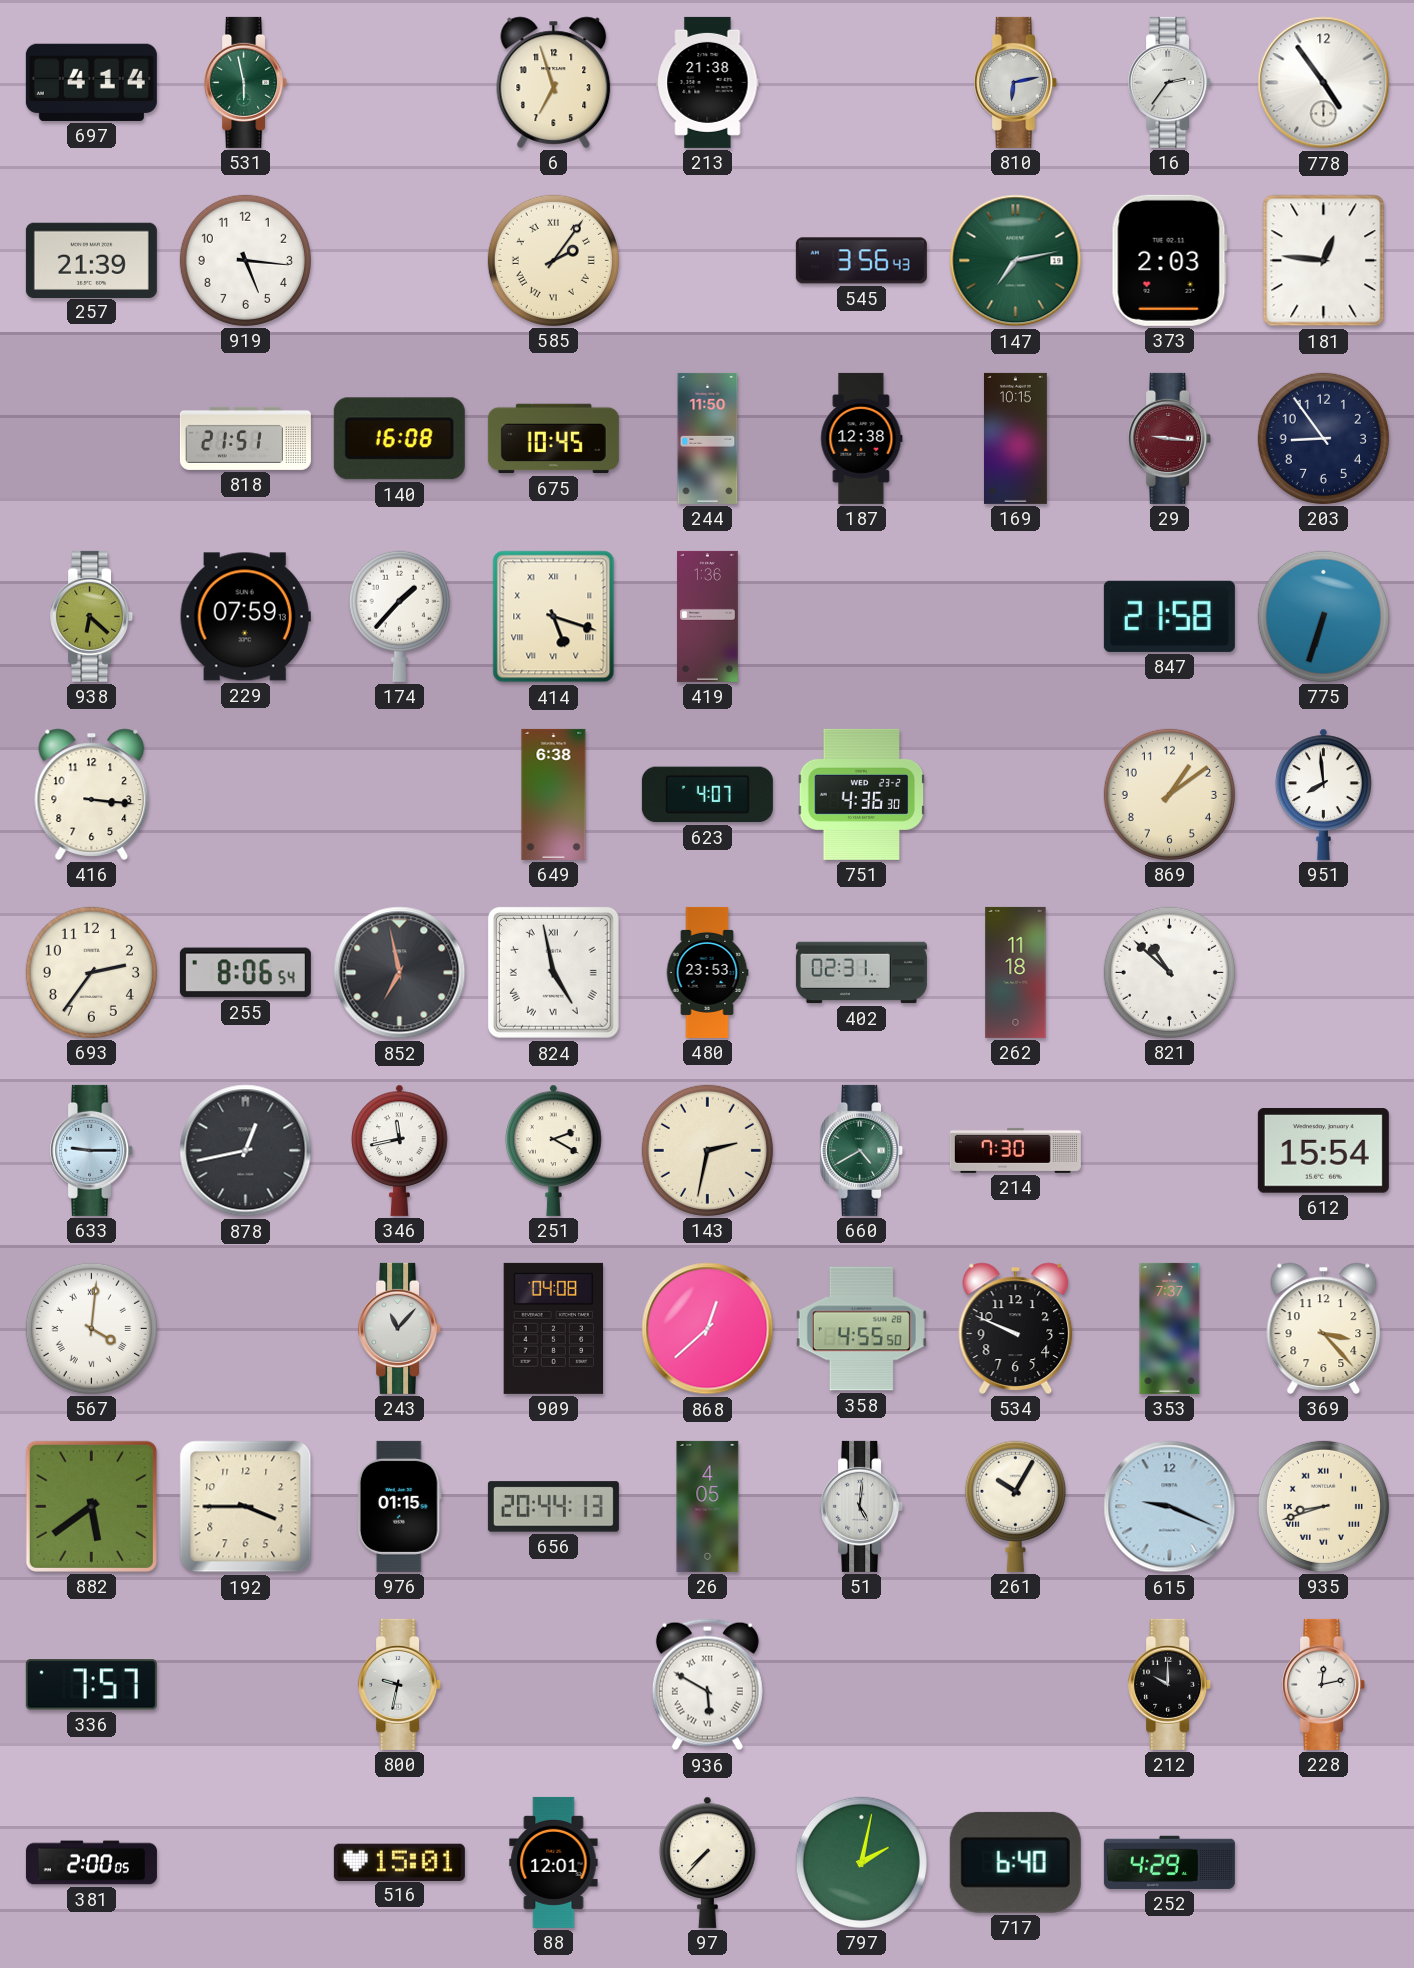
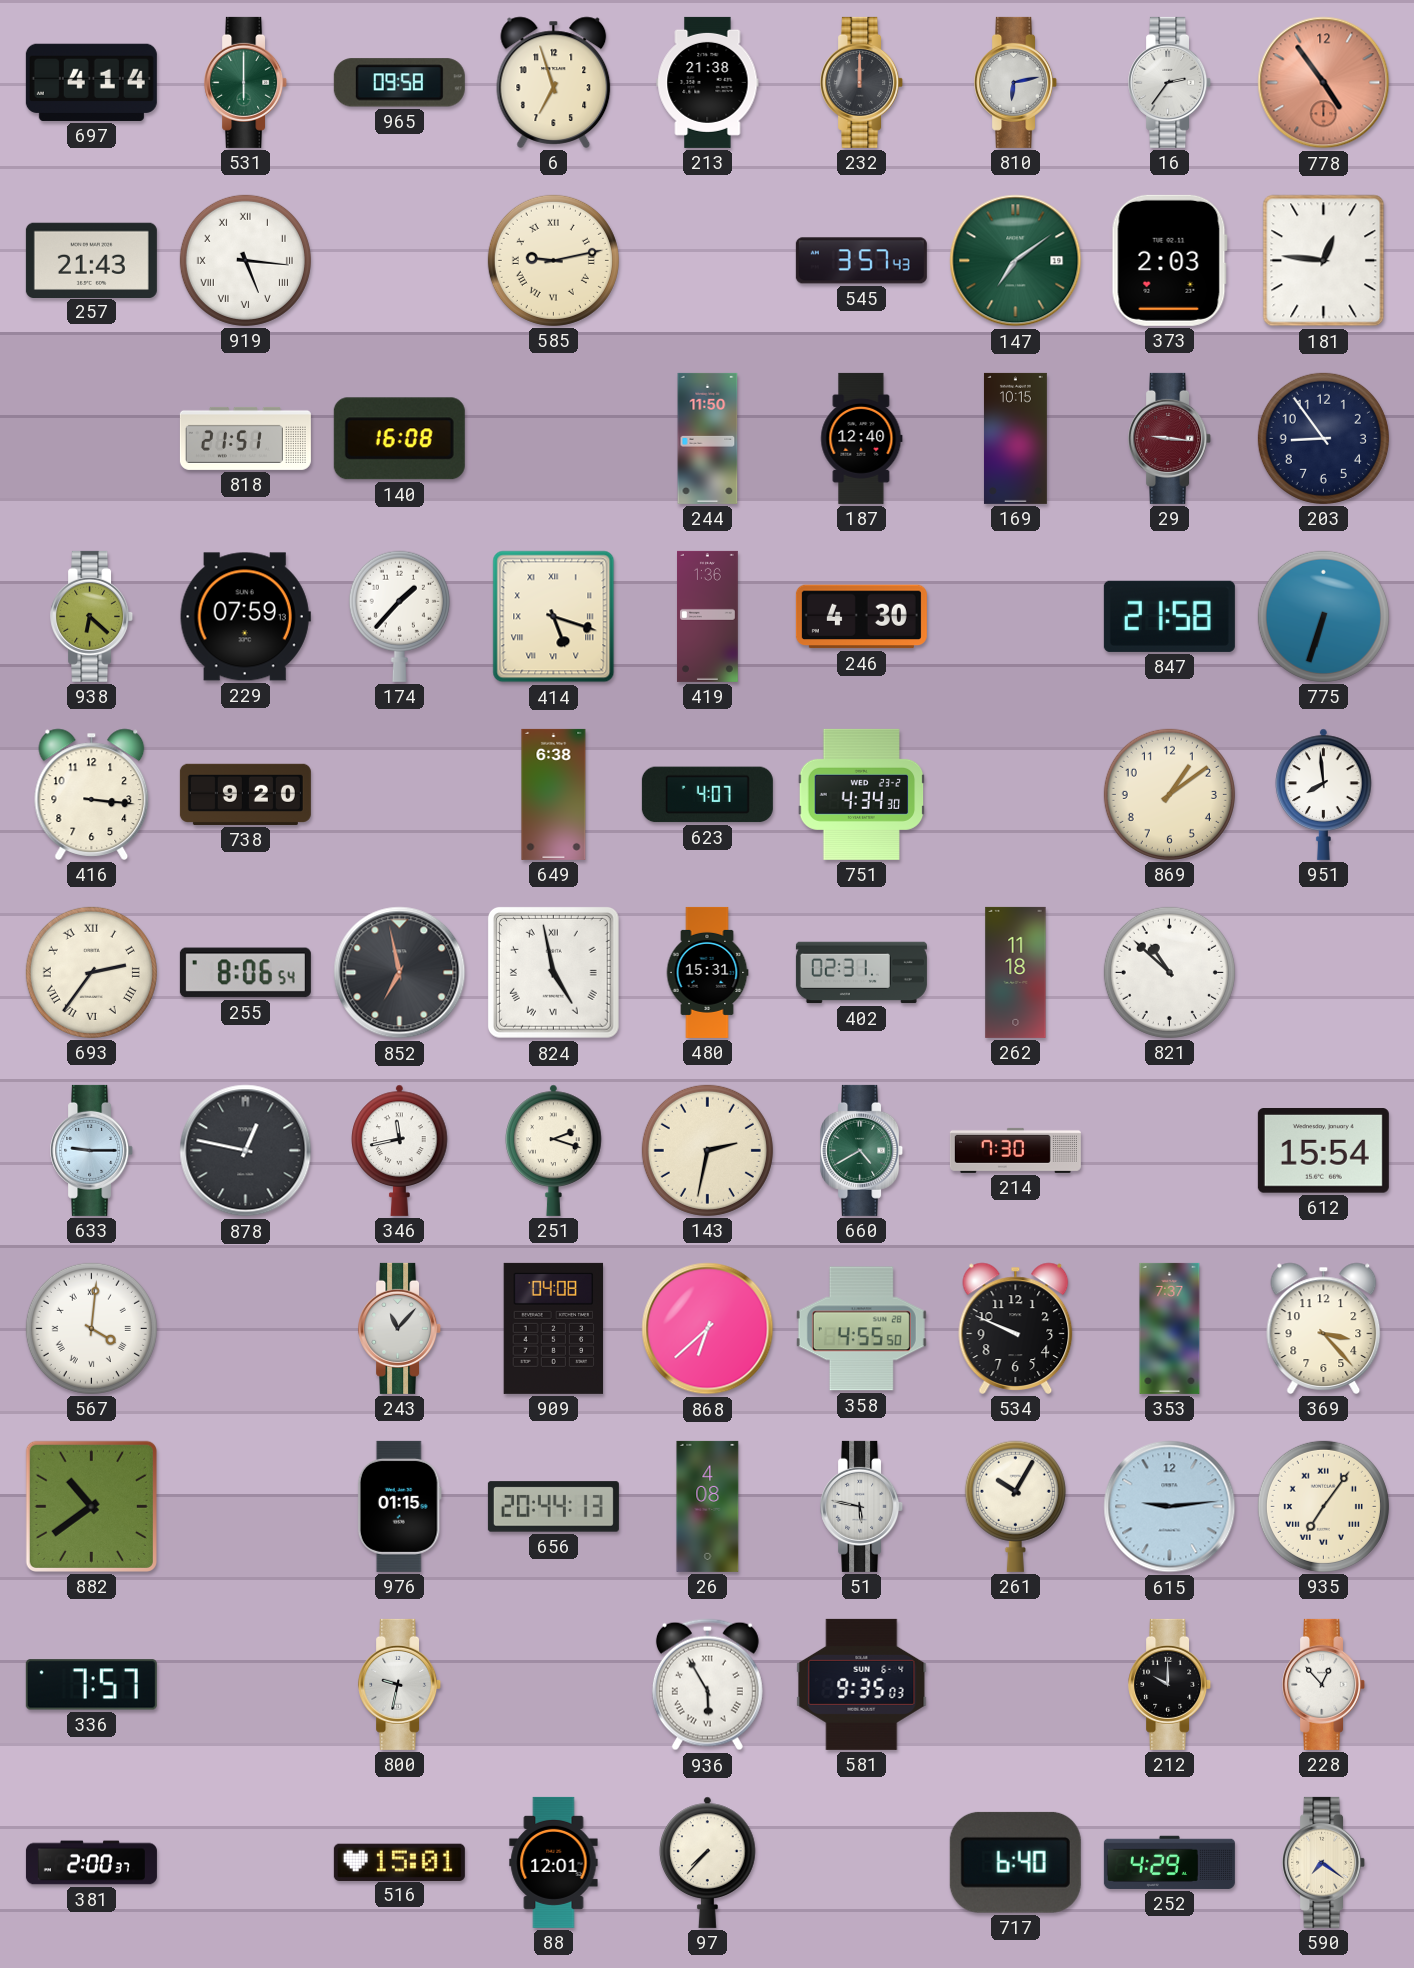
531: 5:58 -> 6:00 (246, 82)
965: none -> 09:58 (399, 83)
232: none -> 12:00 (862, 82)
778 dial: white -> salmon (1324, 83)
257: 21:39 -> 21:43 (91, 260)
919 numerals: Arabic -> Roman (245, 260)
585: 2:06 -> 9:13 (553, 260)
545: 3:56 -> 3:57 (861, 261)
147: 7:13 -> 7:09 (1016, 261)
675: 10:45 -> none (553, 439)
187: 12:38 -> 12:40 (862, 438)
246: none -> 4:30 (861, 617)
738: none -> 9:20 (245, 794)
751: 4:36 -> 4:34 (862, 794)
693 numerals: Arabic -> Roman (91, 972)
480: 23:53 -> 15:31 (707, 972)
878: 12:43 -> 12:47 (246, 1151)
251: 2:20 -> 2:18 (554, 1150)
868: 12:38 -> 6:38 (708, 1329)
882: 5:39 -> 10:39 (91, 1506)
192: 3:45 -> none (246, 1507)
26: 4:05 -> 4:08 (708, 1506)
51: 5:01 -> 5:47 (862, 1506)
615: 9:19 -> 9:14 (1170, 1507)
935: 8:42 -> 7:06 (1323, 1506)
936: 5:50 -> 5:55 (707, 1685)
581: none -> 9:35 (862, 1684)
228: 12:13 -> 12:53 (1324, 1684)
381: 2:00:05 -> 2:00:37 (91, 1863)
797: 2:02 -> none (861, 1862)
590: none -> 7:21 (1324, 1862)
